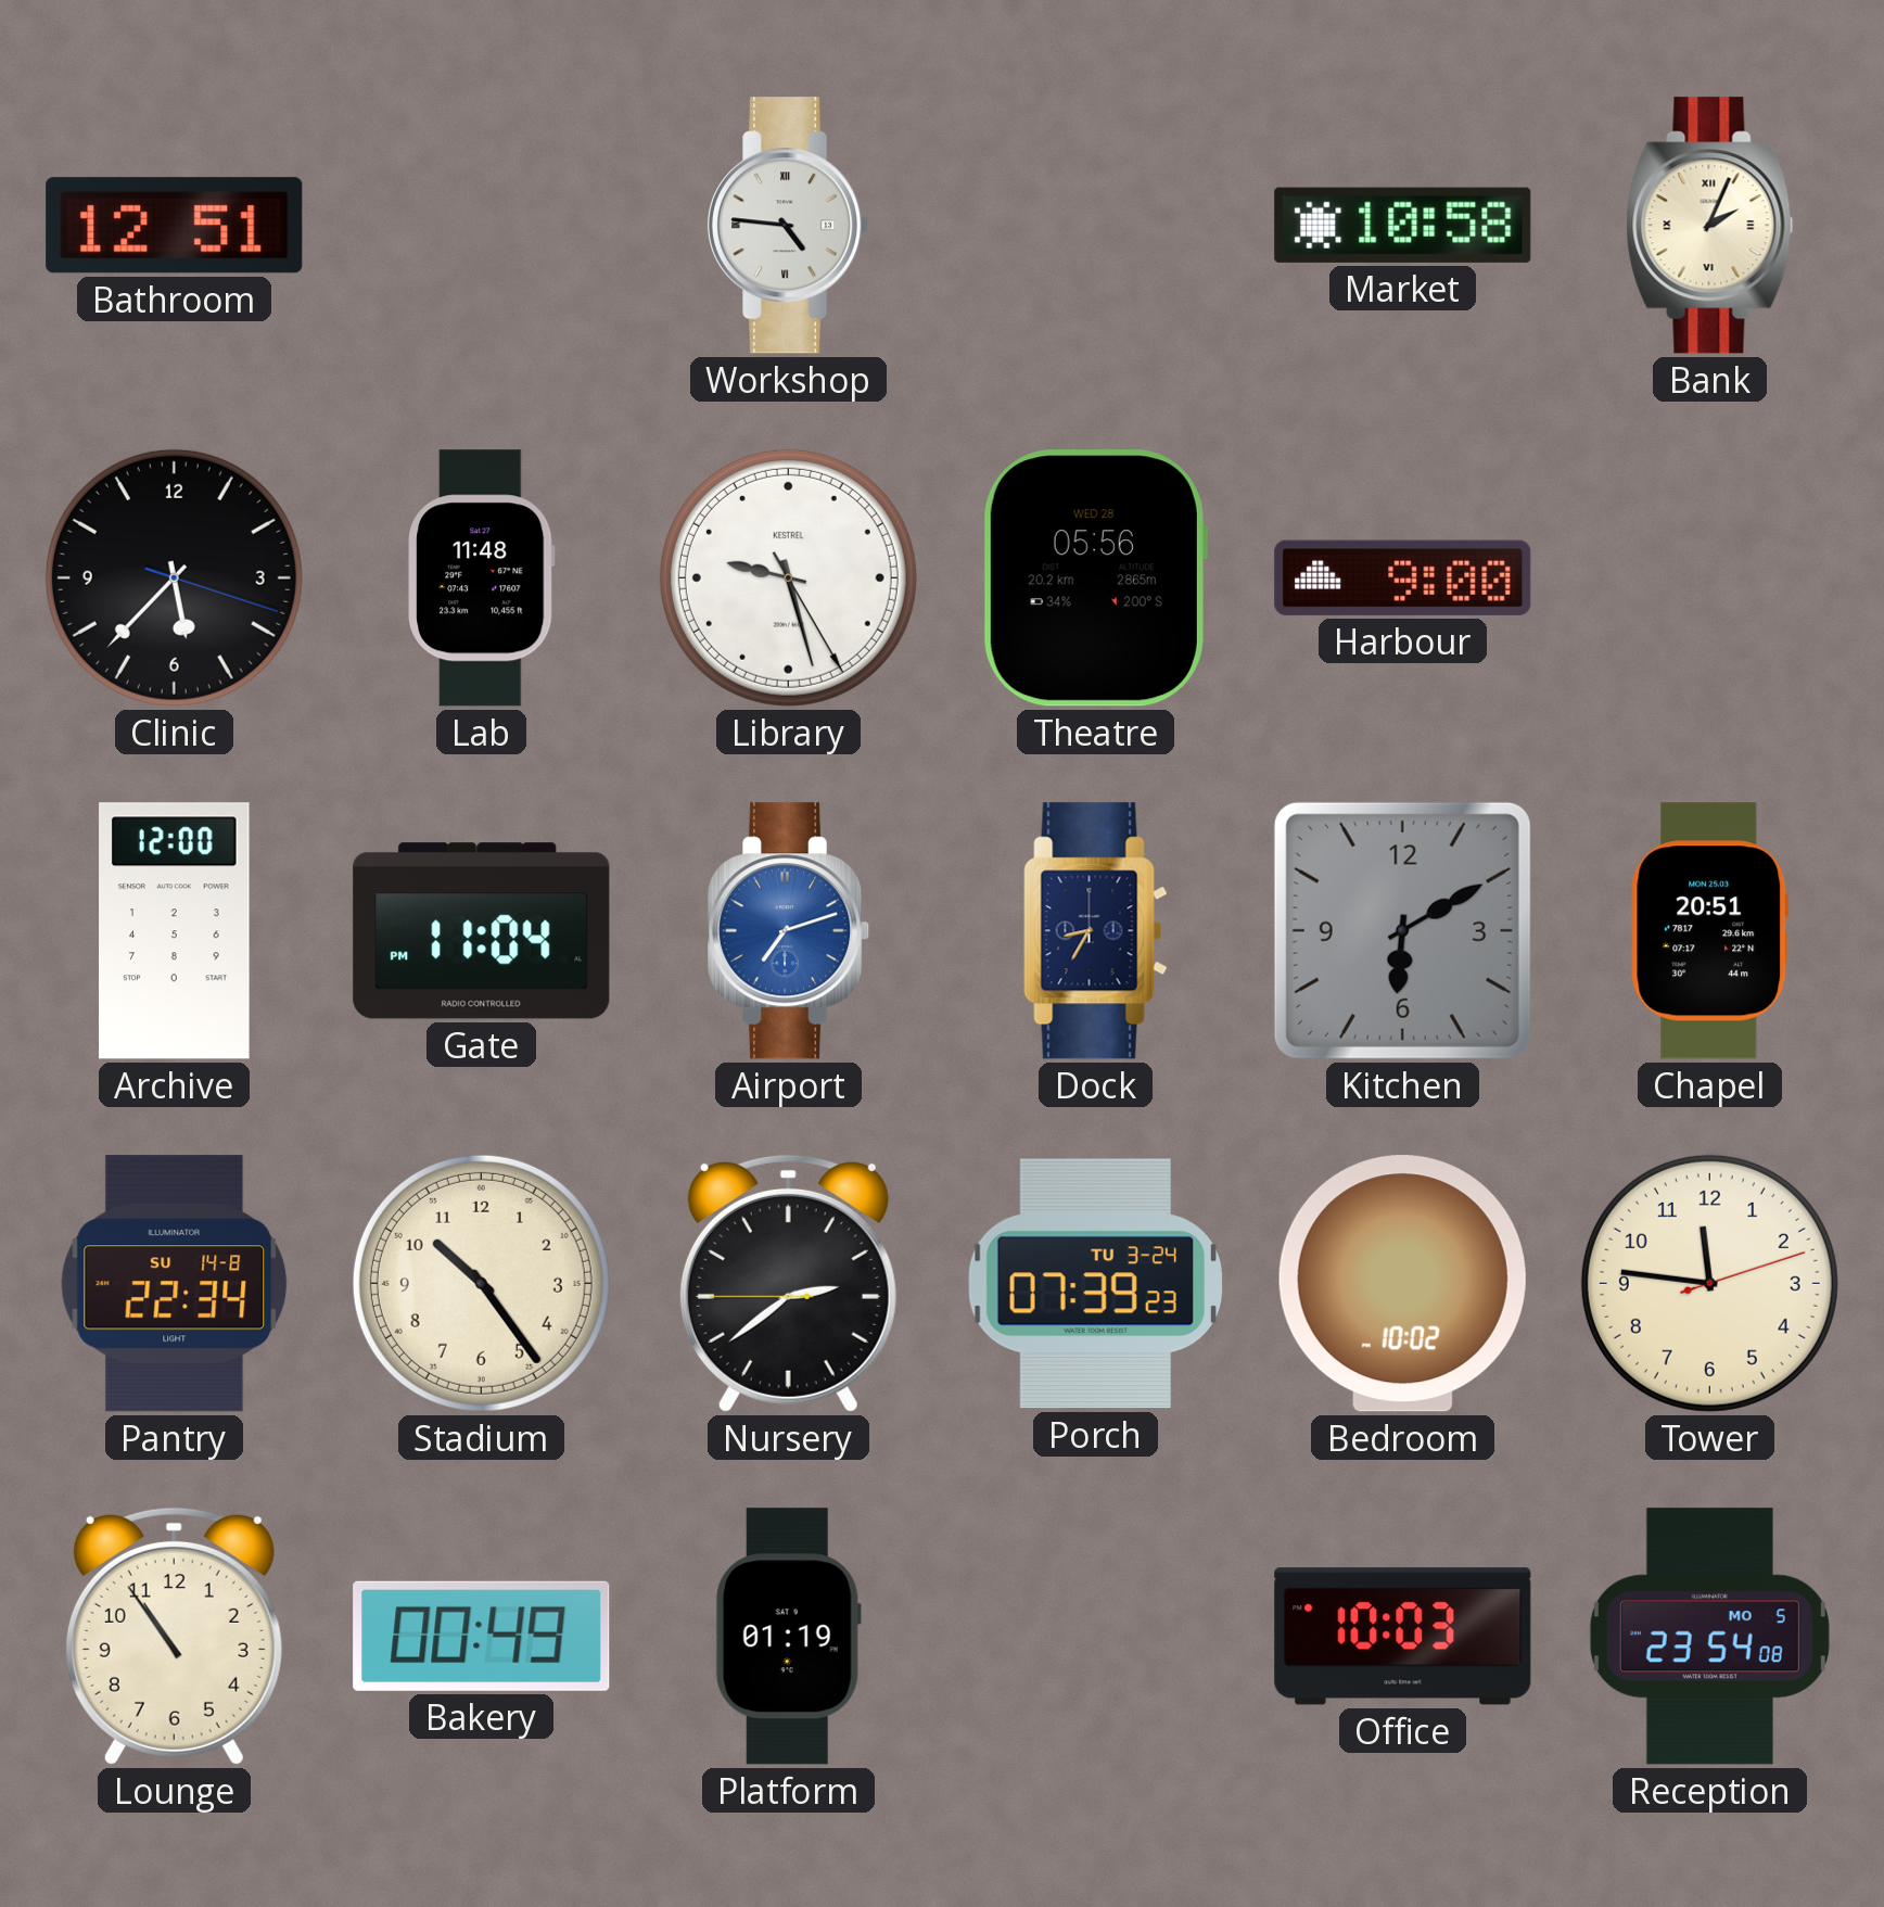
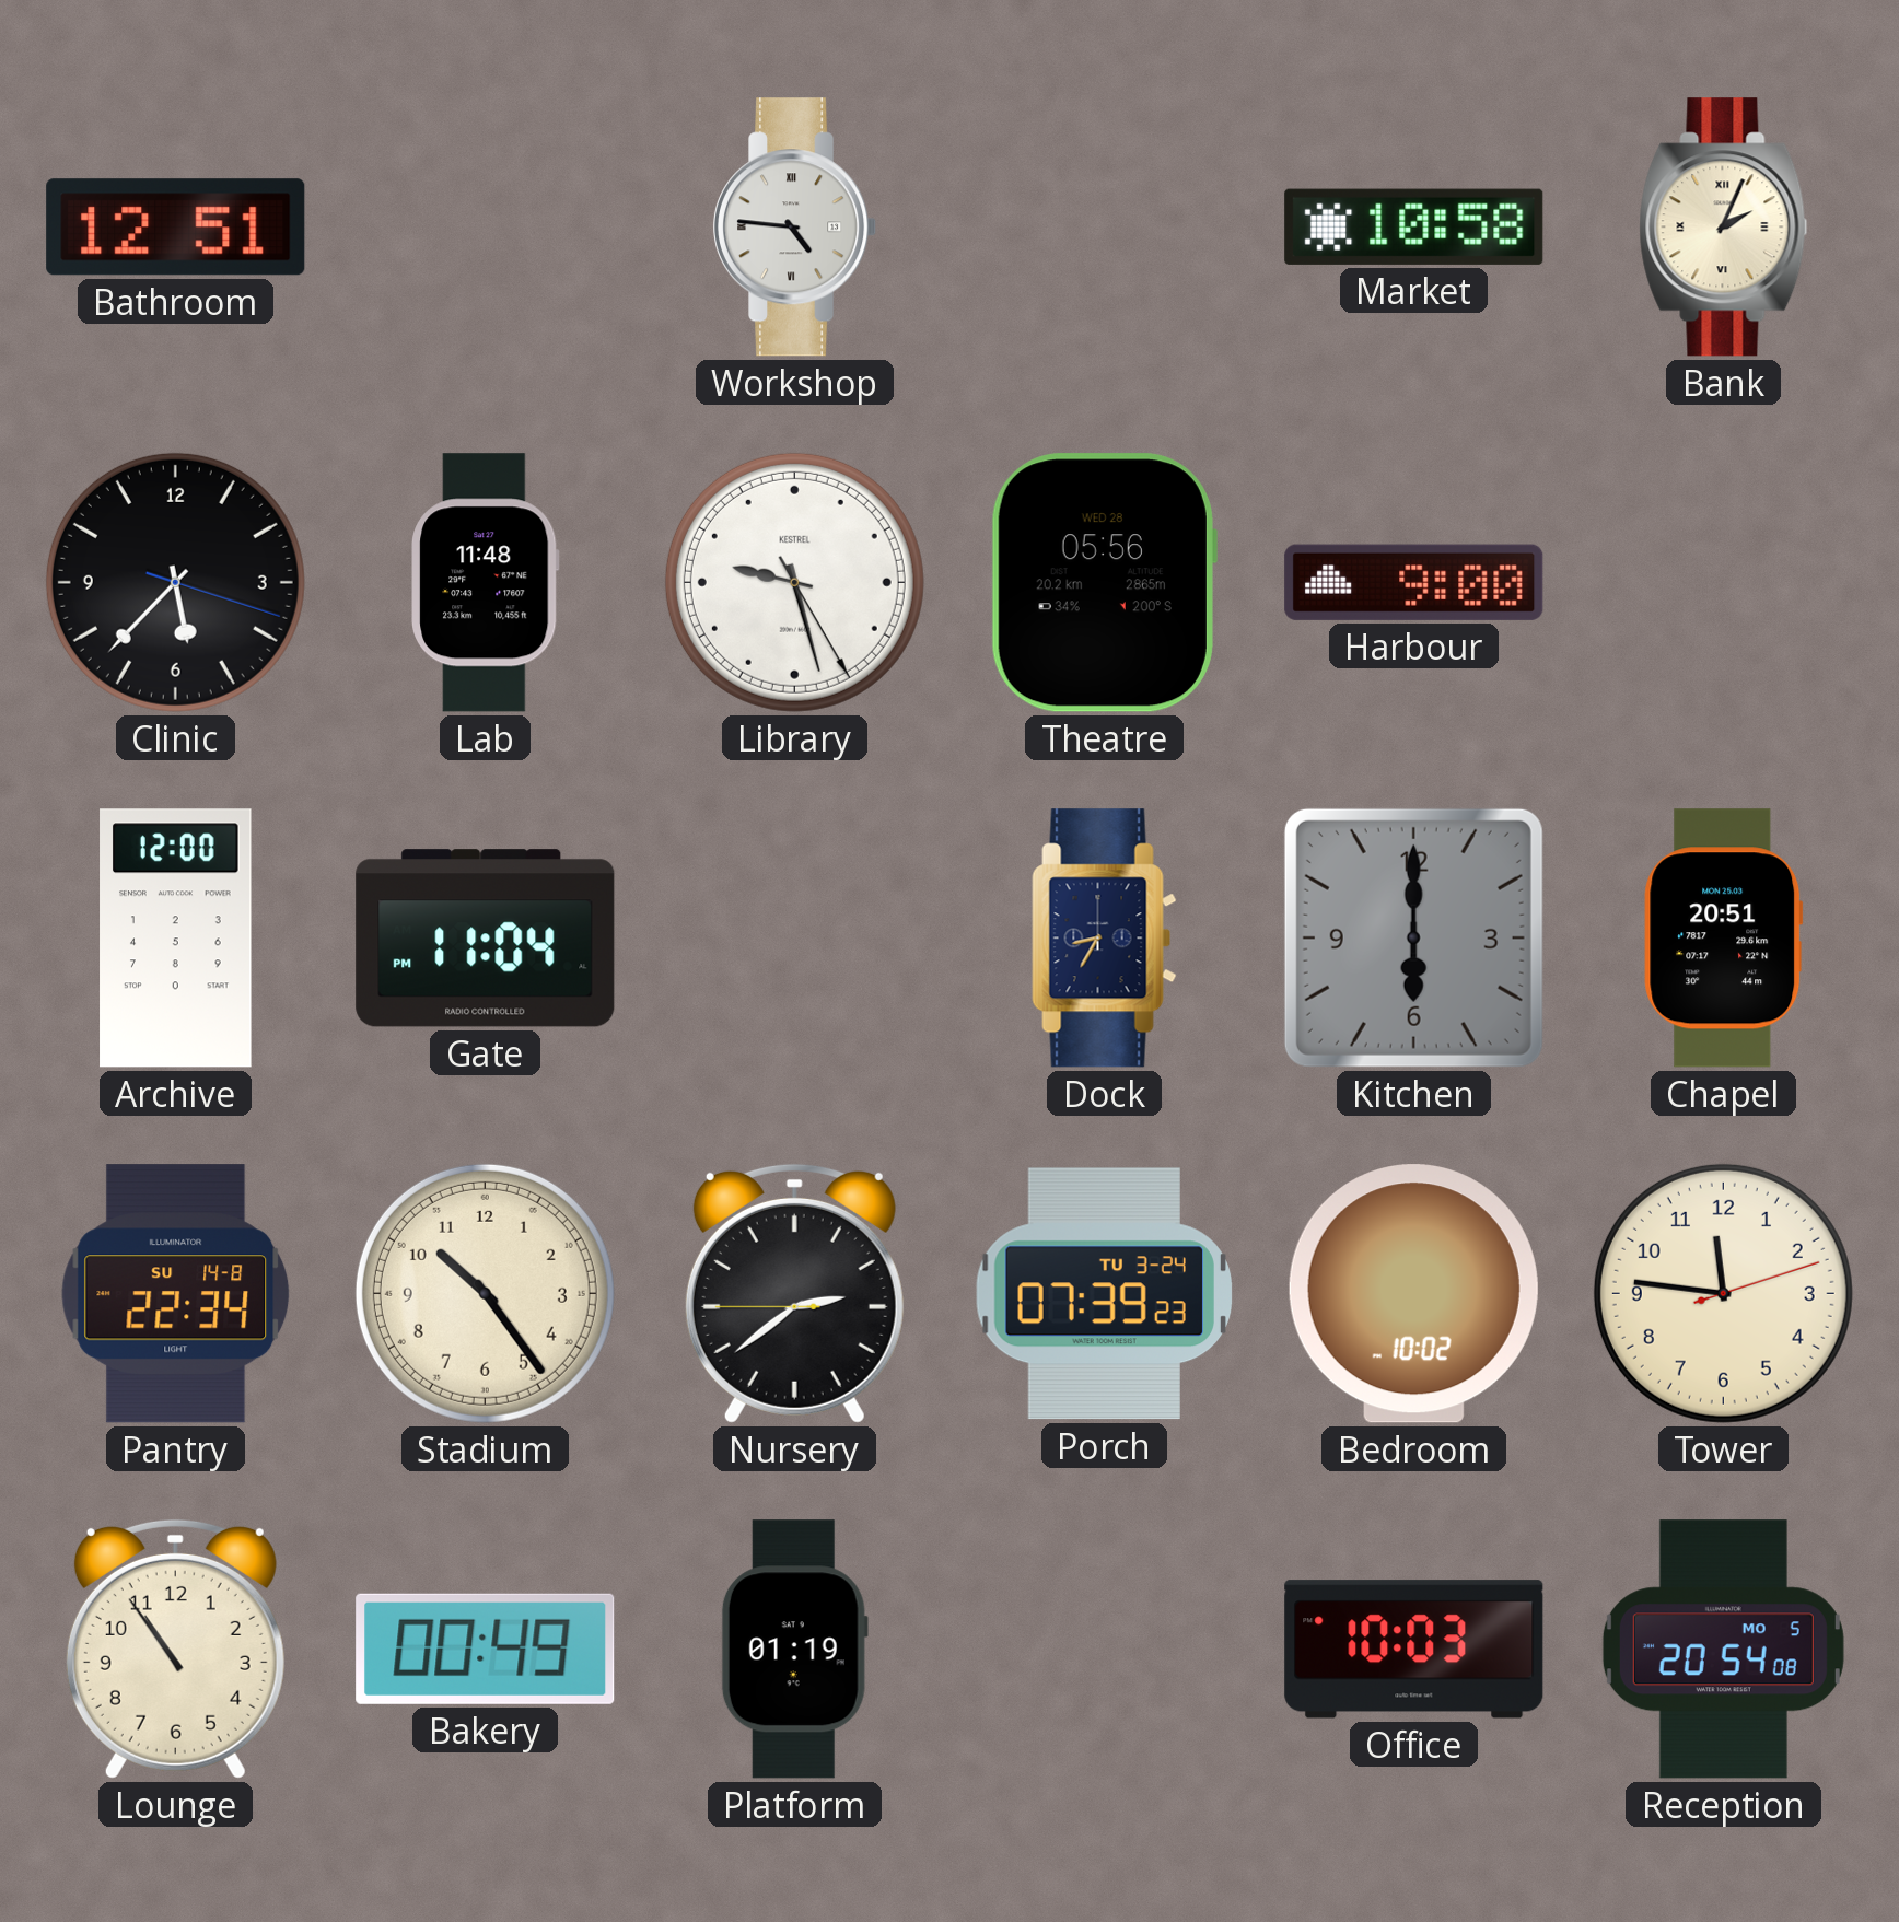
Airport: 7:12 -> none (790, 931)
Kitchen: 6:10 -> 6:00 (1413, 937)
Reception: 23:54 -> 20:54 (1723, 1650)
